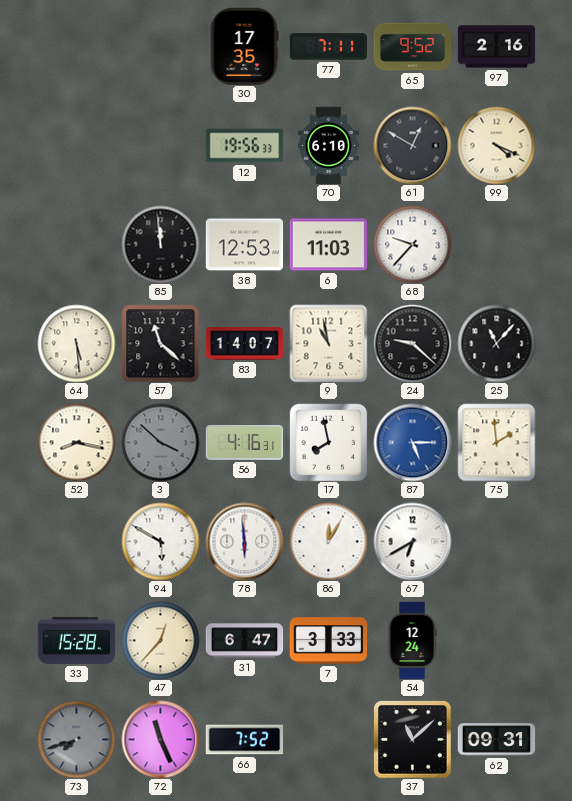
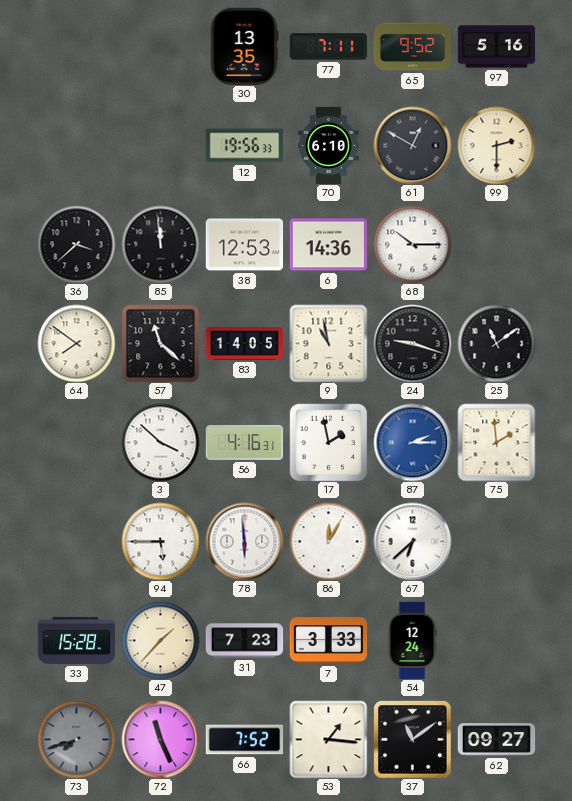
30: 17:35 -> 13:35 (244, 46)
97: 2:16 -> 5:16 (496, 47)
99: 4:19 -> 2:30 (496, 145)
36: none -> 3:38 (76, 244)
6: 11:03 -> 14:36 (328, 245)
68: 9:37 -> 10:15 (412, 244)
64: 5:29 -> 7:51 (76, 343)
83: 14:07 -> 14:05 (244, 344)
24: 9:22 -> 9:18 (412, 343)
25: 11:07 -> 11:09 (496, 343)
52: 8:17 -> none (76, 442)
3 dial: grey -> white (160, 442)
17: 7:58 -> 1:58 (328, 442)
87: 5:15 -> 2:15 (412, 442)
94: 5:50 -> 5:45 (160, 541)
67: 6:40 -> 6:38 (412, 541)
47: 12:37 -> 1:37 (160, 640)
31: 6:47 -> 7:23 (244, 641)
53: none -> 1:16 (328, 739)
37: 11:08 -> 11:09 (412, 739)
62: 09:31 -> 09:27 (496, 740)
